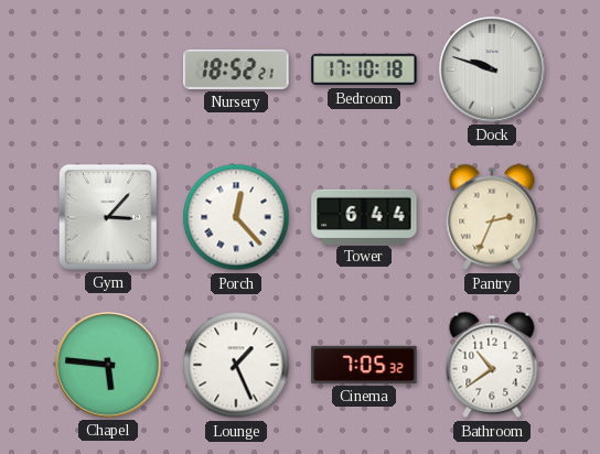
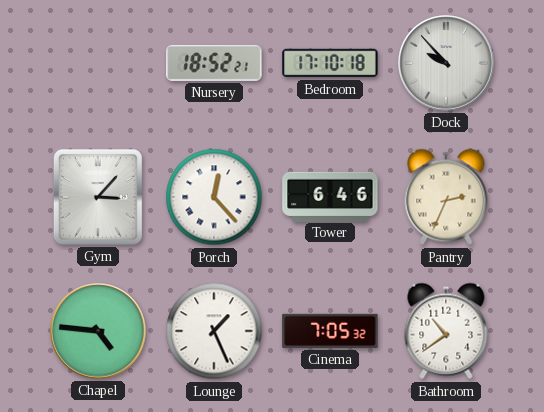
Dock: 9:48 -> 9:53 (446, 63)
Tower: 6:44 -> 6:46 (330, 196)
Chapel: 5:46 -> 4:46 (98, 331)
